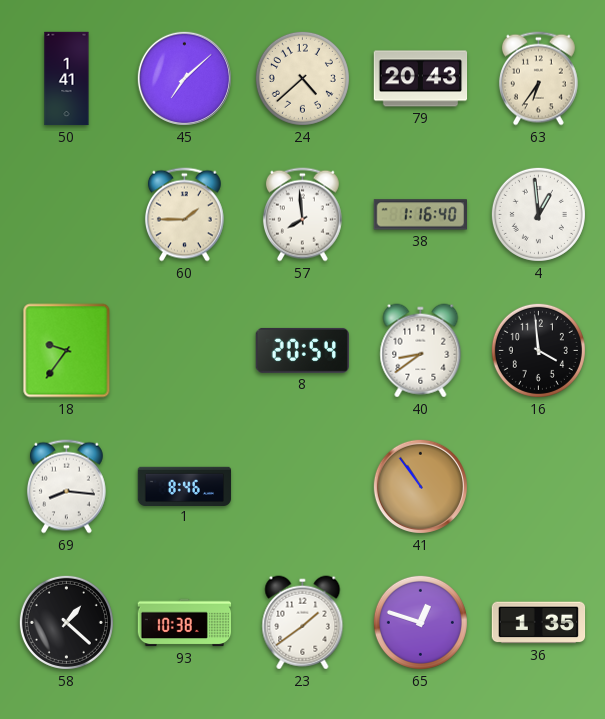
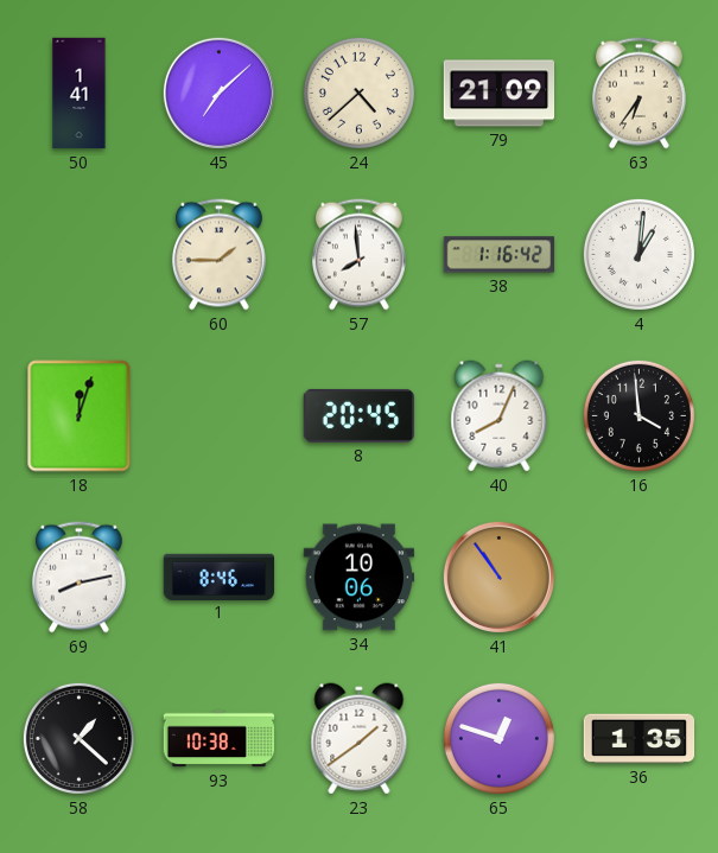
79: 20:43 -> 21:09 (500, 94)
38: 1:16:40 -> 1:16:42 (498, 255)
4: 12:59 -> 1:01 (638, 254)
18: 9:36 -> 12:03 (80, 416)
8: 20:54 -> 20:45 (358, 415)
40: 8:39 -> 8:04 (500, 416)
69: 8:16 -> 8:13 (78, 578)
34: none -> 10:06 (360, 578)
